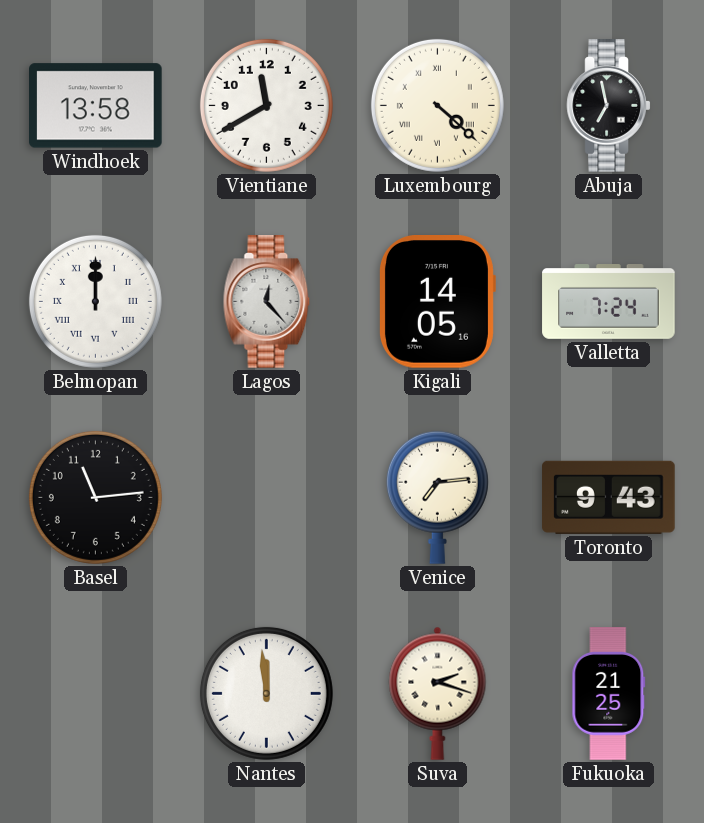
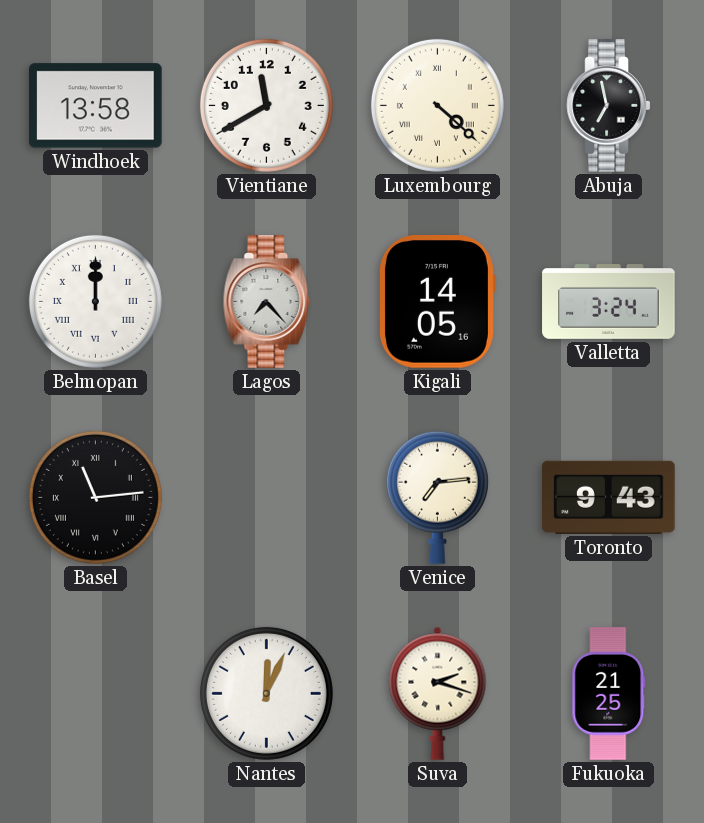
Lagos: 12:23 -> 7:23 (267, 302)
Valletta: 7:24 -> 3:24 (609, 302)
Basel numerals: Arabic -> Roman (95, 497)
Nantes: 11:59 -> 12:04 (266, 693)
